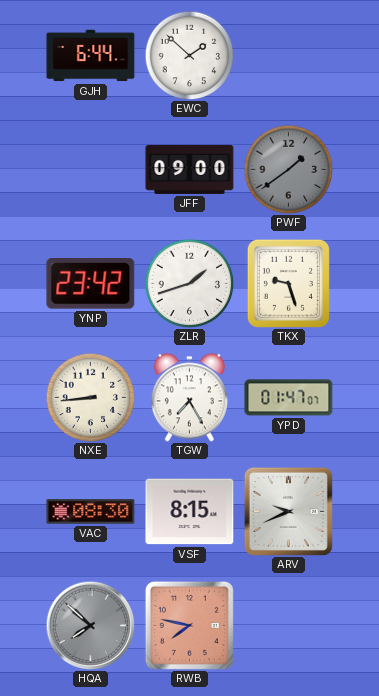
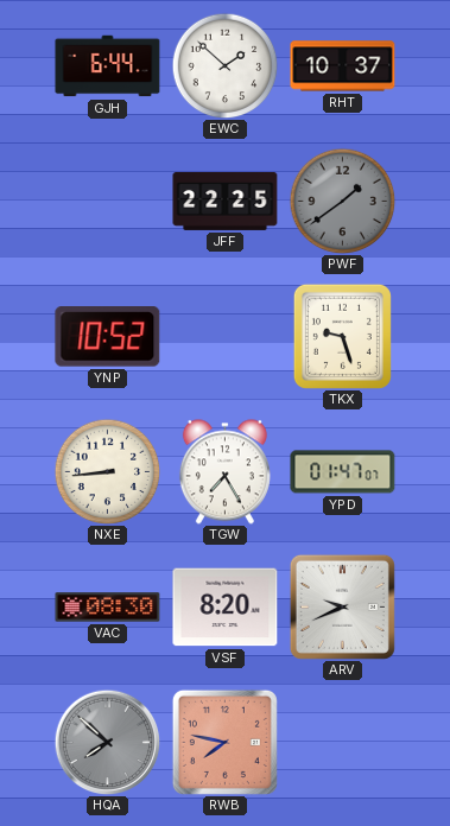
RHT: none -> 10:37 (343, 66)
JFF: 09:00 -> 22:25 (226, 201)
YNP: 23:42 -> 10:52 (108, 337)
ZLR: 1:42 -> none (189, 283)
VSF: 8:15 -> 8:20 (226, 608)
